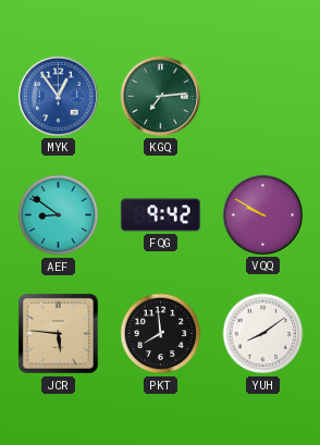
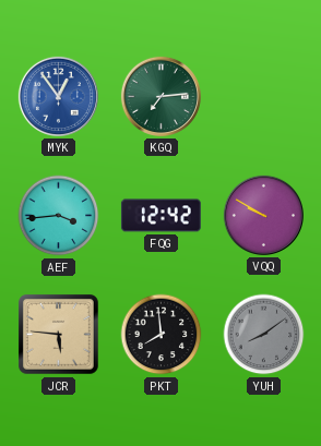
AEF: 8:51 -> 3:44 (59, 216)
FQG: 9:42 -> 12:42 (160, 216)
YUH dial: white -> grey (264, 335)
